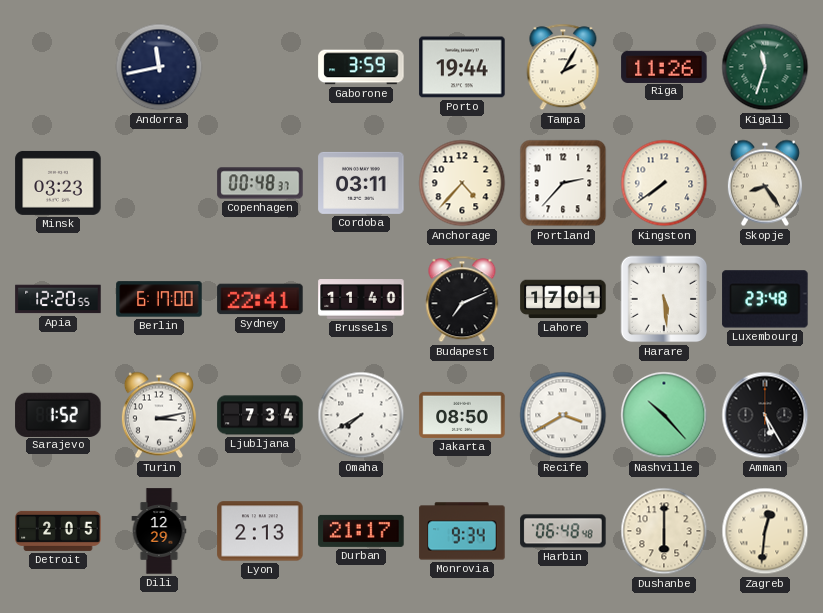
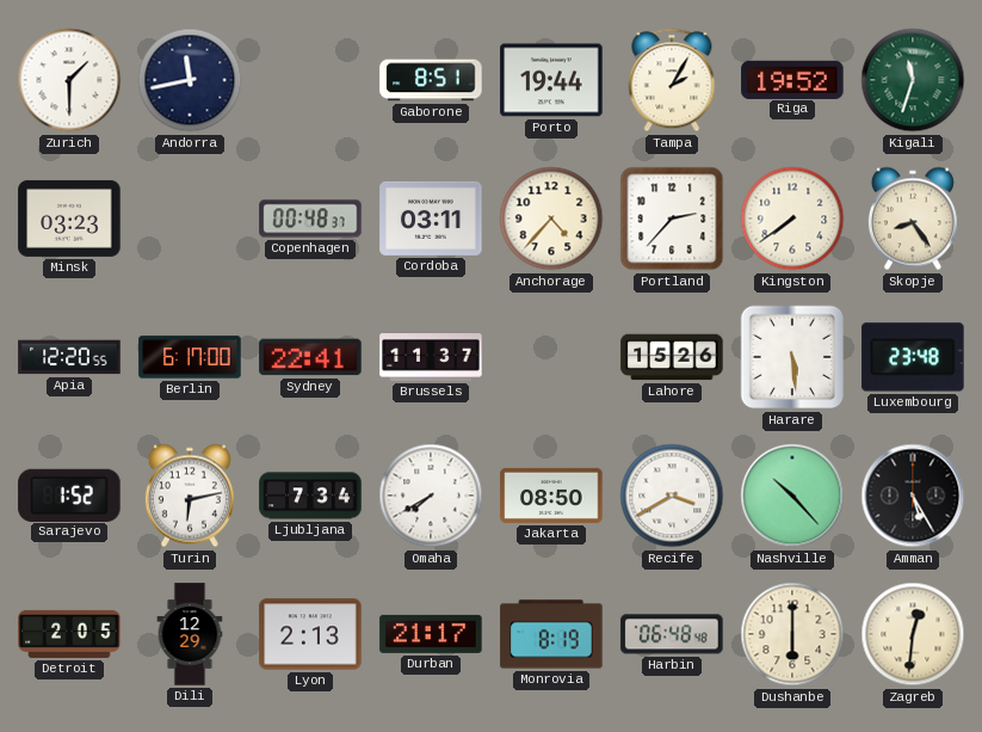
Zurich: none -> 1:30 (69, 80)
Gaborone: 3:59 -> 8:51 (431, 80)
Riga: 11:26 -> 19:52 (792, 79)
Brussels: 11:40 -> 11:37 (431, 358)
Budapest: 7:11 -> none (462, 299)
Lahore: 17:01 -> 15:26 (672, 357)
Turin: 3:13 -> 6:13 (190, 496)
Monrovia: 9:34 -> 8:19 (551, 634)
